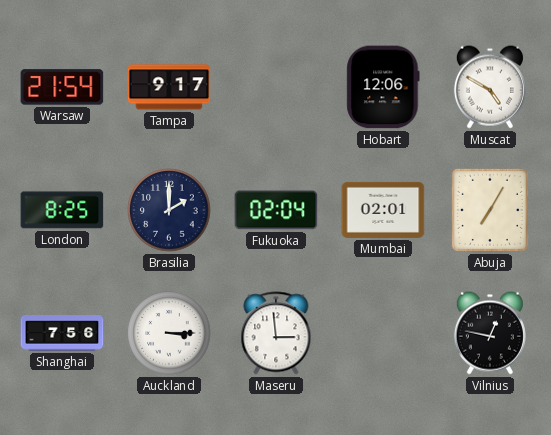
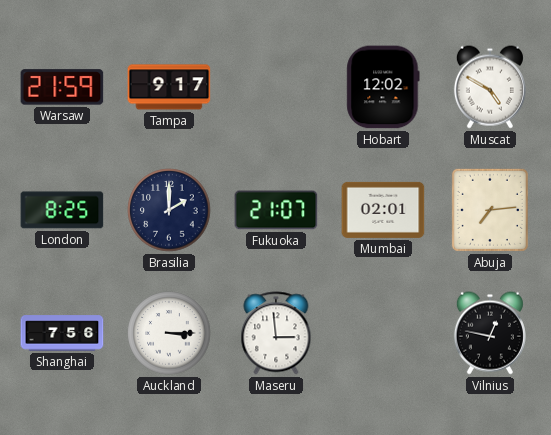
Warsaw: 21:54 -> 21:59 (62, 87)
Hobart: 12:06 -> 12:02 (383, 87)
Fukuoka: 02:04 -> 21:07 (276, 210)
Abuja: 7:05 -> 7:14 (490, 210)
